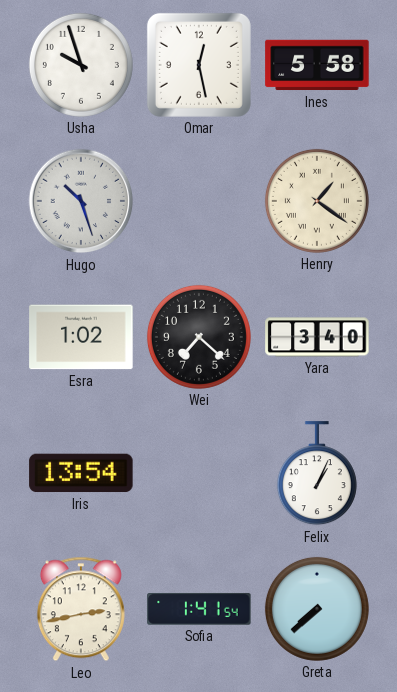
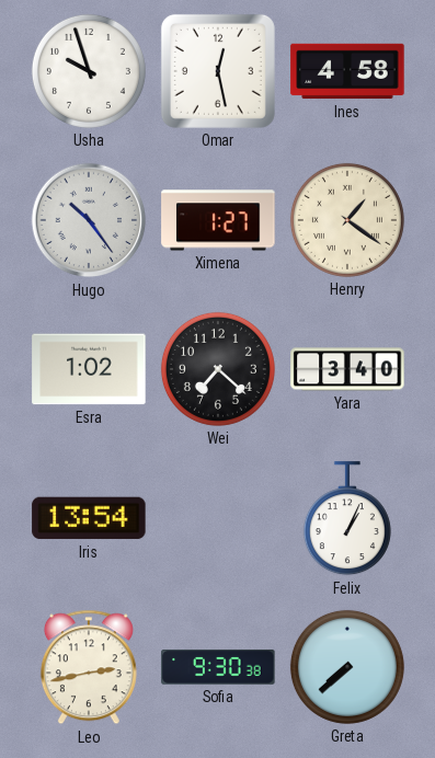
Ines: 5:58 -> 4:58 (347, 71)
Hugo: 10:27 -> 10:24 (89, 220)
Ximena: none -> 1:27 (218, 220)
Sofia: 1:41 -> 9:30 (218, 667)
